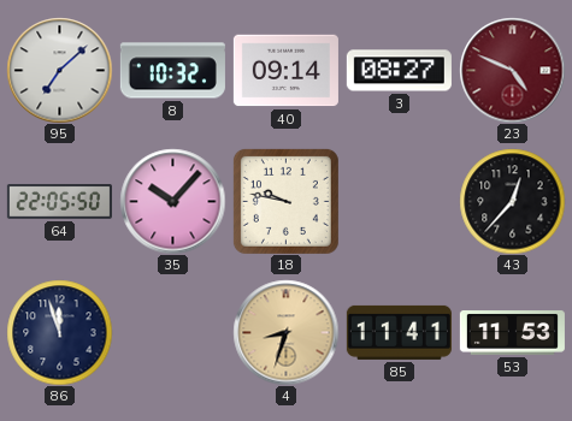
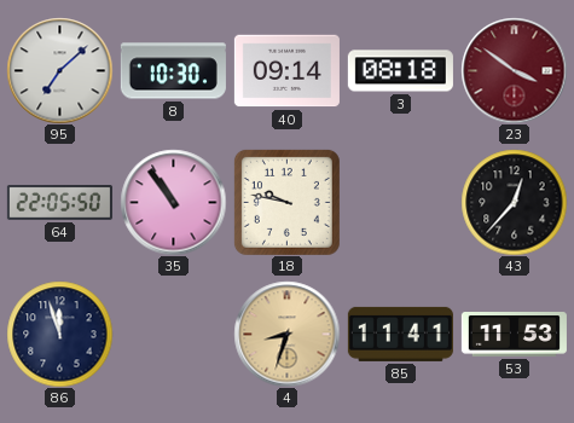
8: 10:32 -> 10:30 (173, 71)
3: 08:27 -> 08:18 (400, 71)
23: 4:49 -> 3:51 (514, 70)
35: 10:07 -> 10:54 (173, 202)
